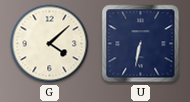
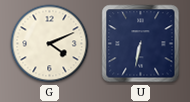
G: 4:08 -> 4:11 (50, 44)
